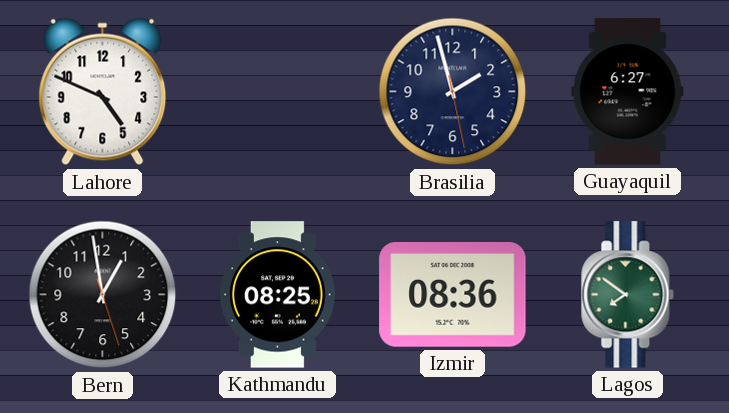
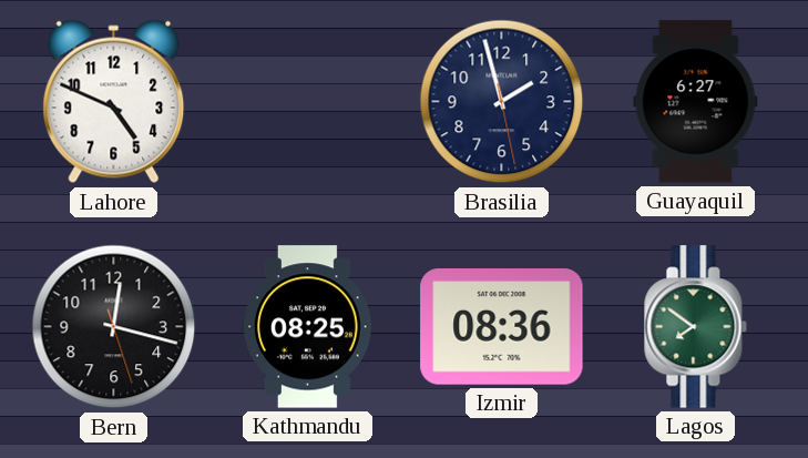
Bern: 12:58 -> 12:17 (114, 327)
